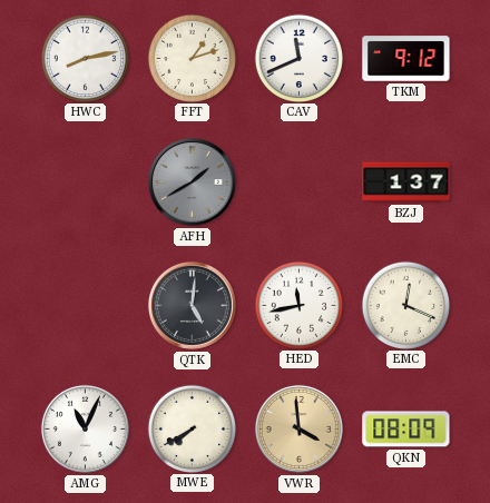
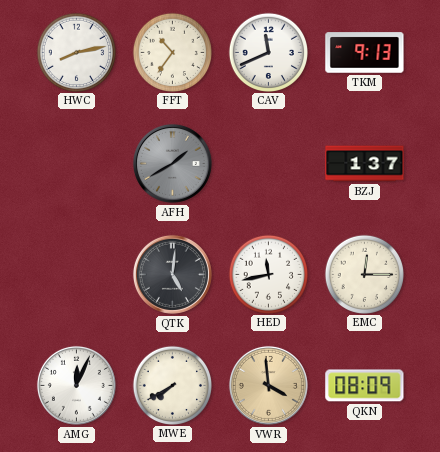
FFT: 1:12 -> 10:36 (172, 52)
TKM: 9:12 -> 9:13 (365, 53)
EMC: 12:19 -> 12:15 (364, 274)
AMG: 11:04 -> 12:04 (76, 385)
